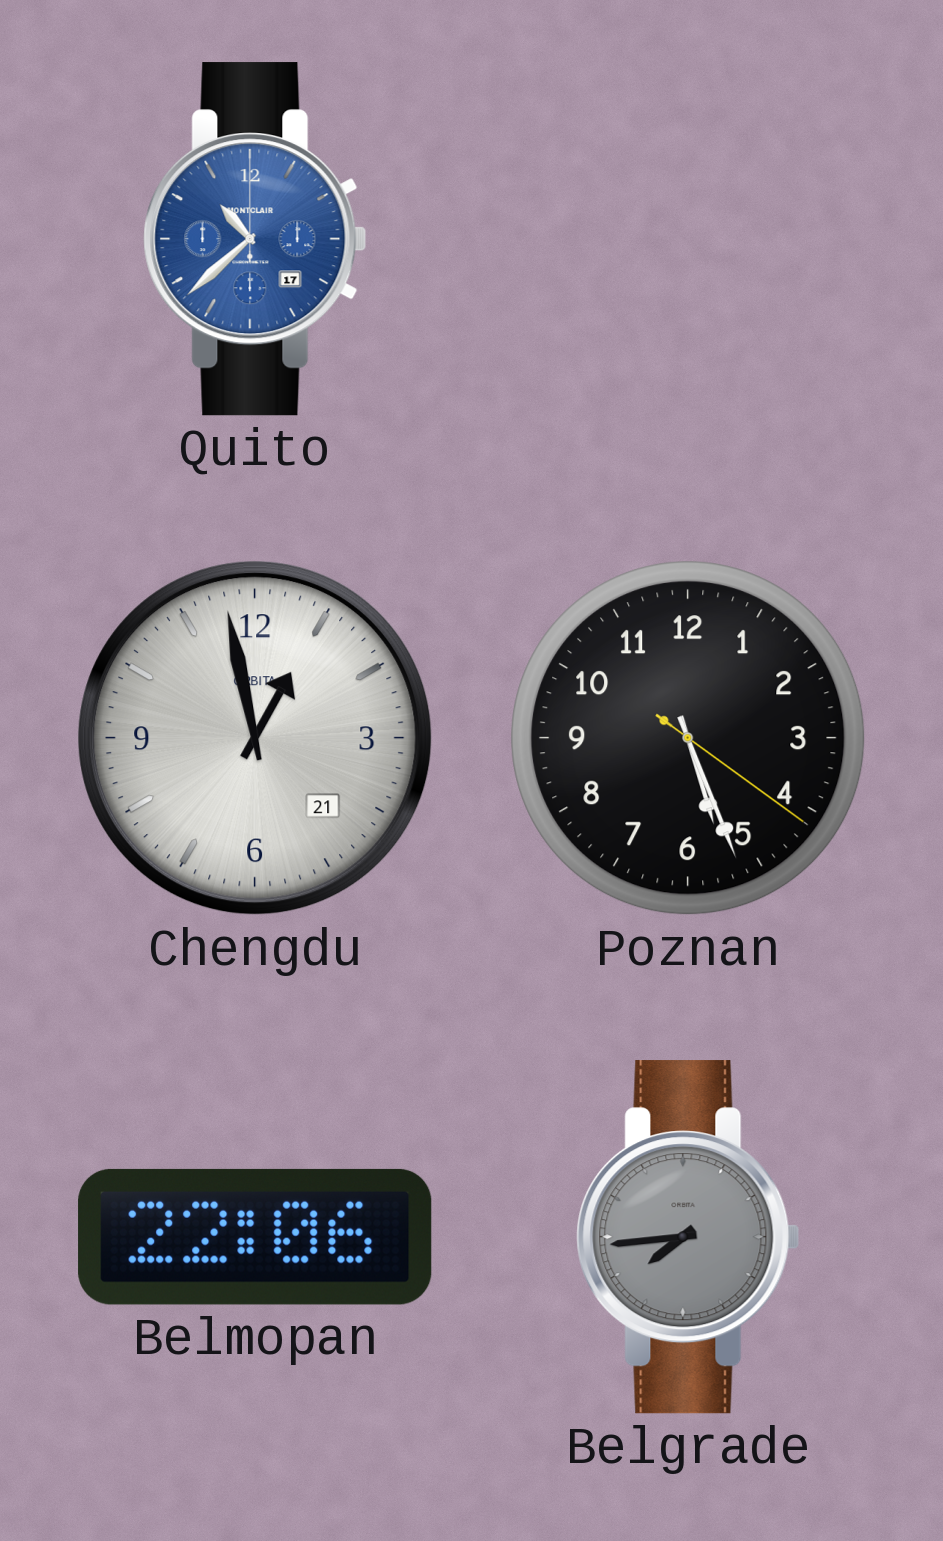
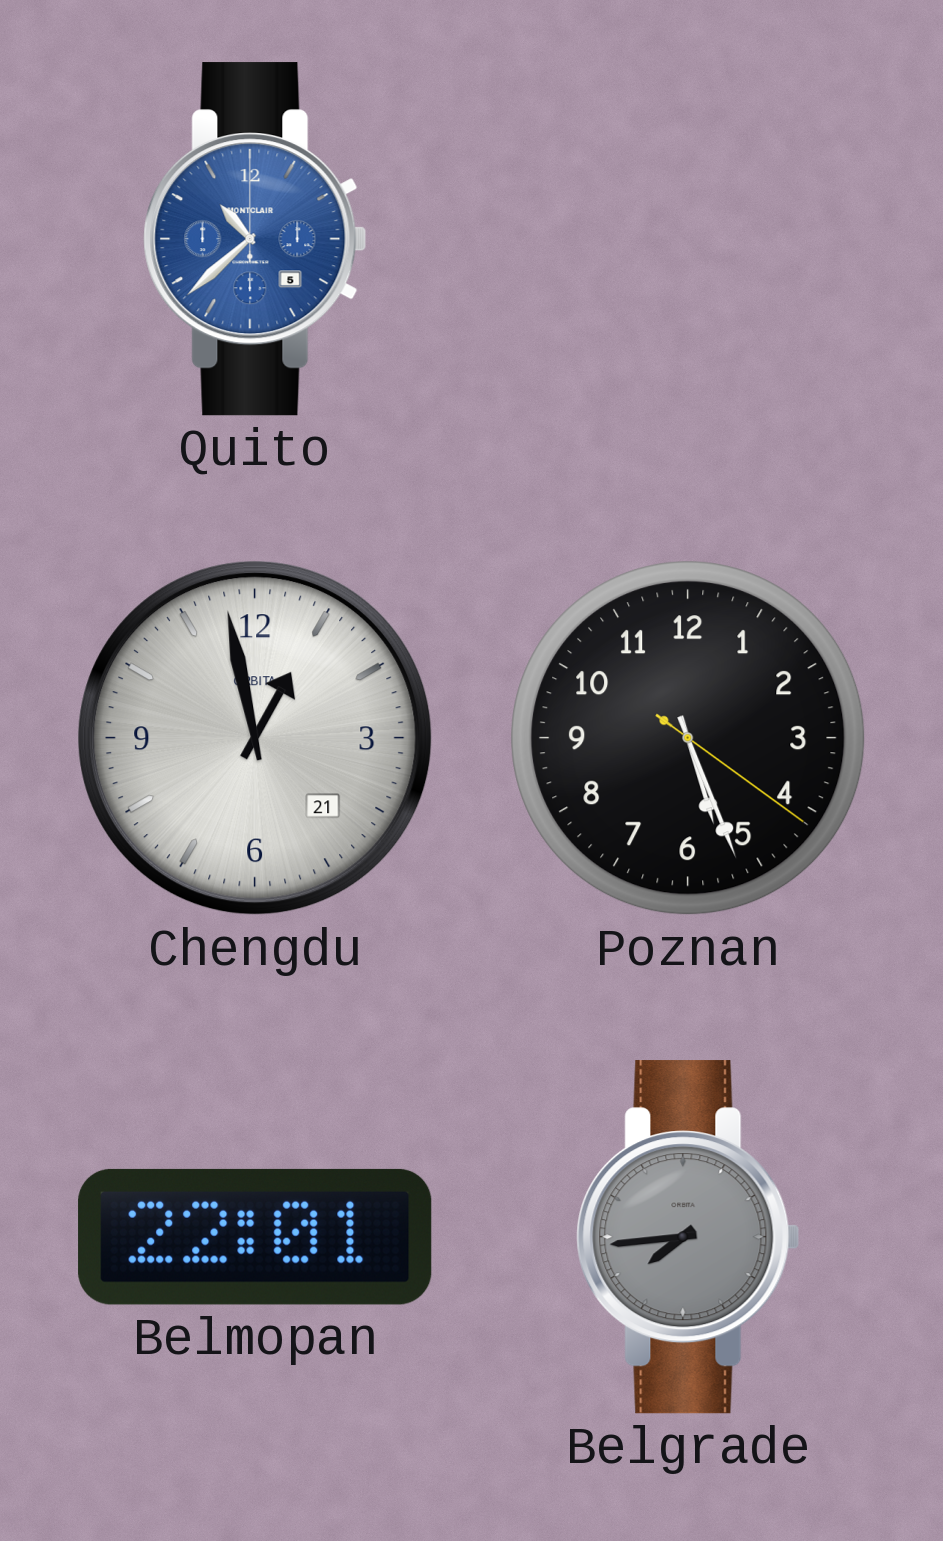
Quito date: 17 -> 5 (255, 239)
Belmopan: 22:06 -> 22:01 (255, 1237)
